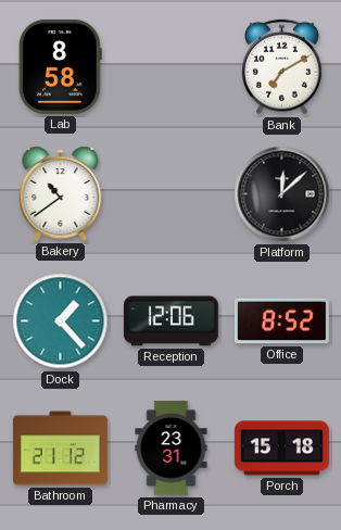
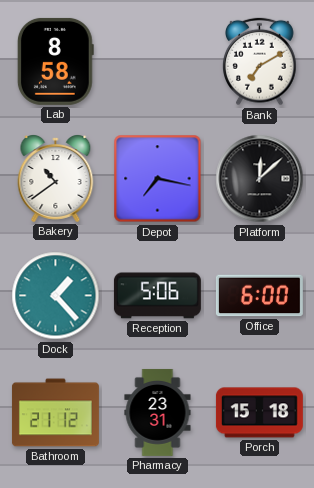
Depot: none -> 7:17 (158, 179)
Reception: 12:06 -> 5:06 (157, 296)
Office: 8:52 -> 6:00 (259, 296)
